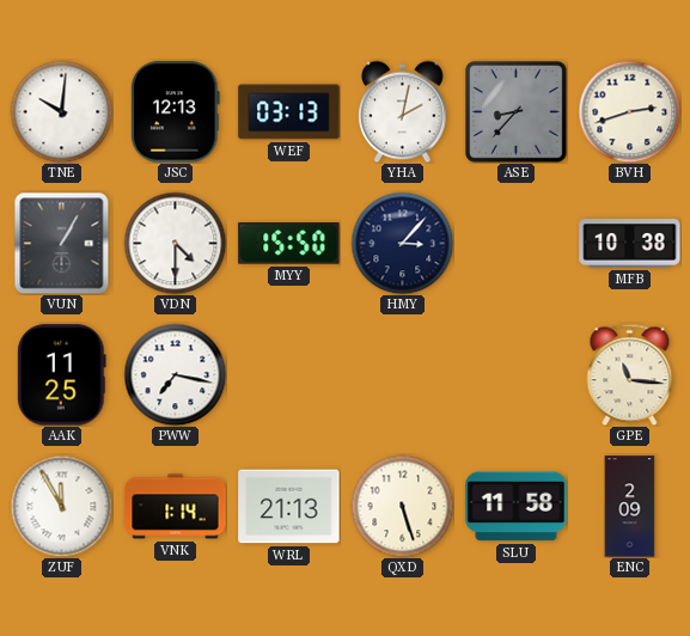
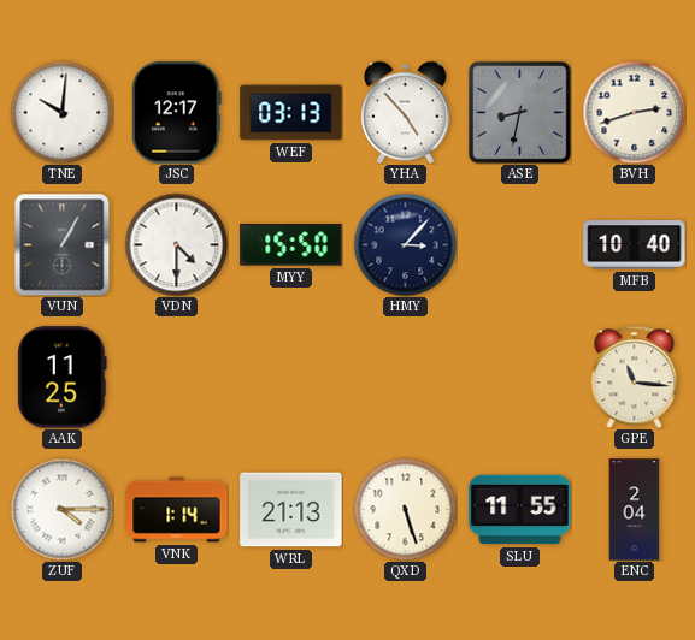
JSC: 12:13 -> 12:17 (176, 113)
YHA: 2:02 -> 4:53 (406, 112)
ASE: 8:37 -> 8:32 (520, 113)
MFB: 10:38 -> 10:40 (635, 245)
PWW: 7:17 -> none (175, 374)
ZUF: 11:55 -> 4:15 (61, 509)
SLU: 11:58 -> 11:55 (520, 510)
ENC: 2:09 -> 2:04 (635, 510)
